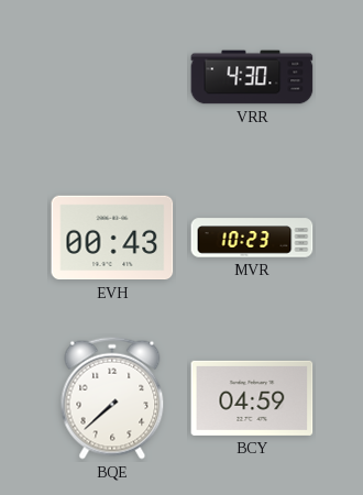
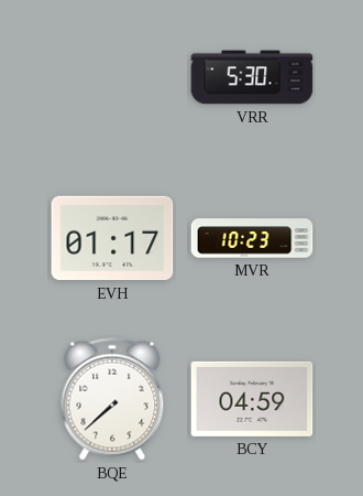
VRR: 4:30 -> 5:30 (252, 77)
EVH: 00:43 -> 01:17 (112, 238)
